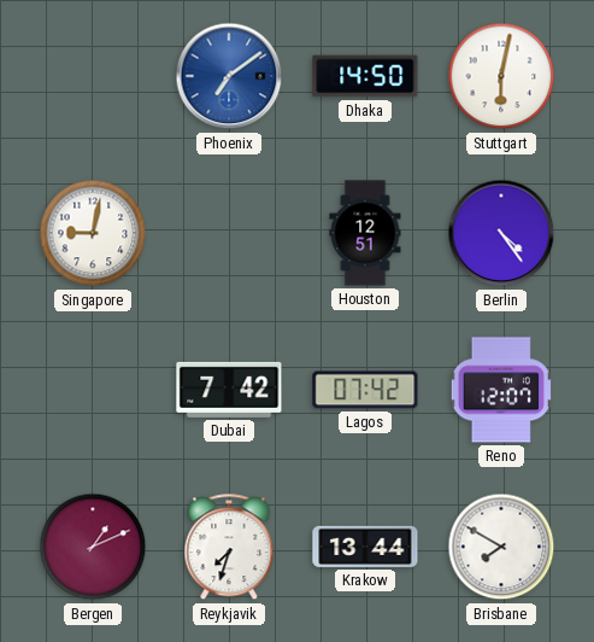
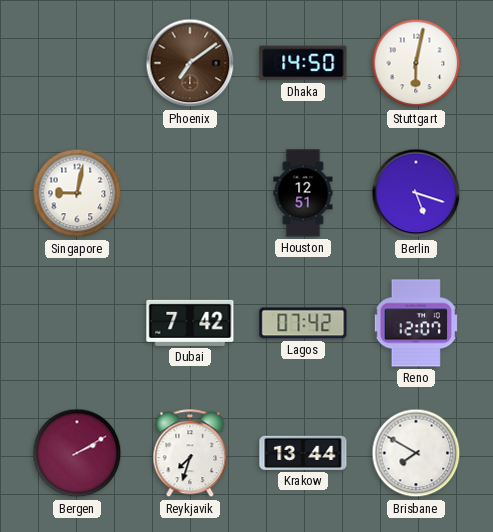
Phoenix dial: blue -> brown (190, 63)
Berlin: 4:24 -> 5:18 (416, 193)
Bergen: 1:11 -> 2:10 (77, 453)
